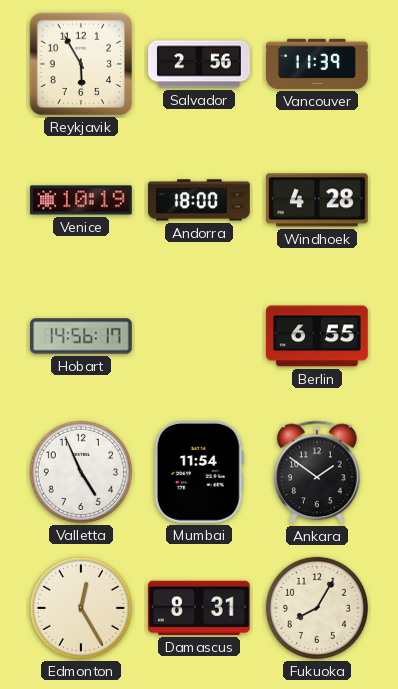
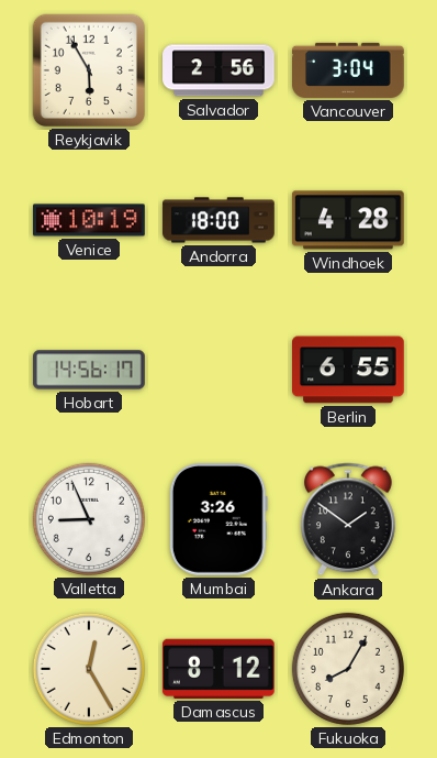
Vancouver: 11:39 -> 3:04 (349, 70)
Valletta: 4:56 -> 8:56 (89, 519)
Mumbai: 11:54 -> 3:26 (218, 520)
Damascus: 8:31 -> 8:12 (218, 669)
